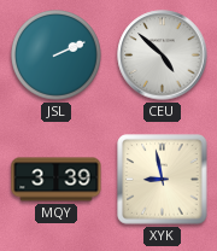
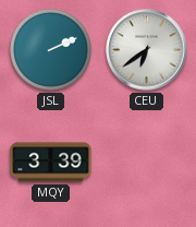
CEU: 4:52 -> 6:39 (147, 50)
XYK: 8:58 -> none (163, 180)
